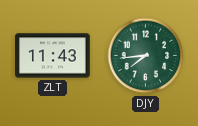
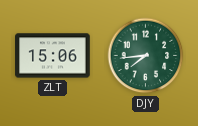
ZLT: 11:43 -> 15:06 (53, 56)
